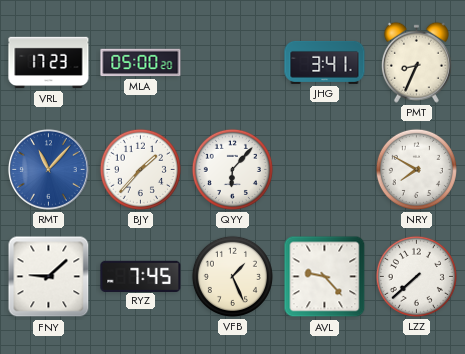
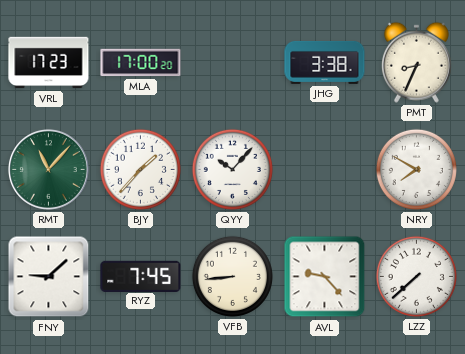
MLA: 05:00 -> 17:00 (141, 63)
JHG: 3:41 -> 3:38 (325, 62)
RMT dial: blue -> green (48, 169)
QYY: 6:07 -> 10:07 (232, 169)
VFB: 1:26 -> 8:44 (232, 276)
